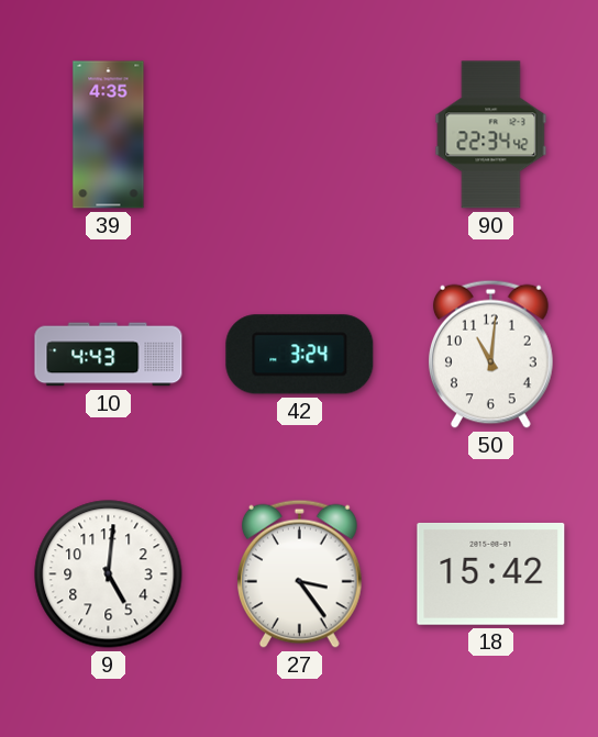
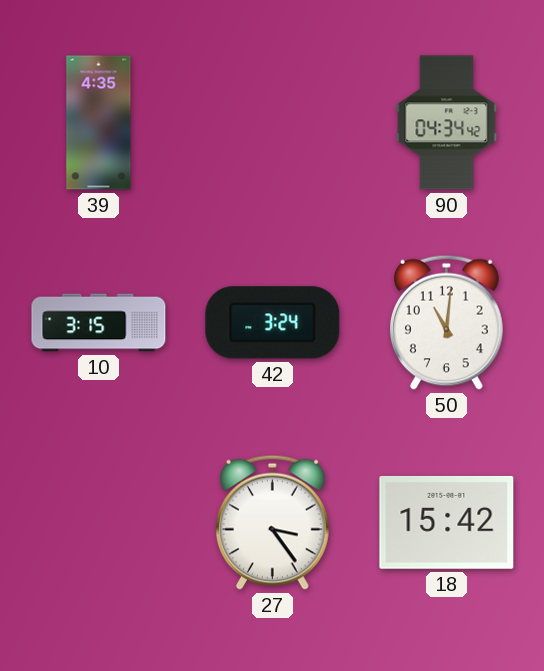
90: 22:34 -> 04:34 (447, 123)
10: 4:43 -> 3:15 (99, 323)
9: 5:01 -> none (109, 574)
